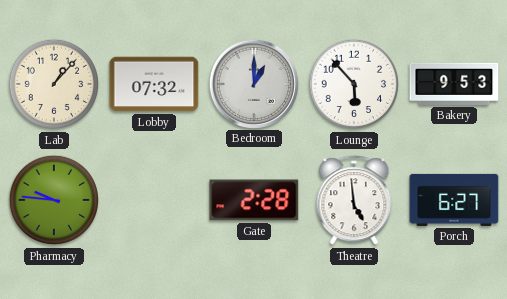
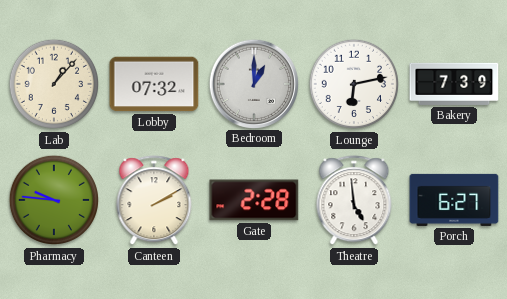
Lounge: 5:53 -> 6:13 (354, 84)
Bakery: 9:53 -> 7:39 (454, 84)
Canteen: none -> 2:10 (154, 201)
